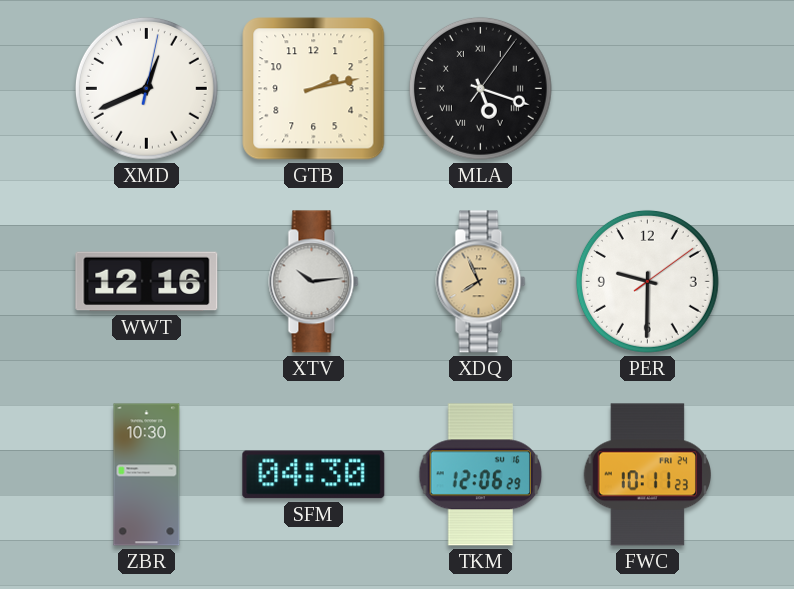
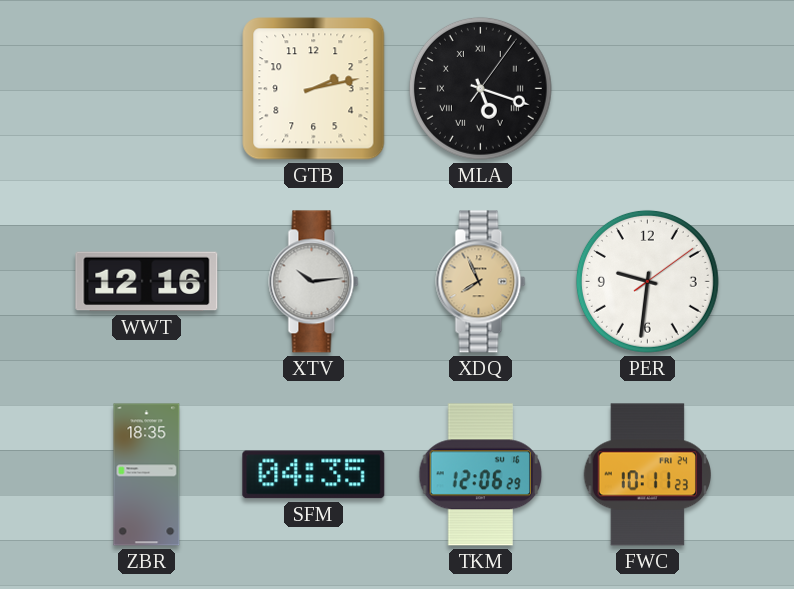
XMD: 12:41 -> none (146, 88)
PER: 9:30 -> 9:31 (647, 281)
ZBR: 10:30 -> 18:35 (147, 475)
SFM: 04:30 -> 04:35 (314, 475)
